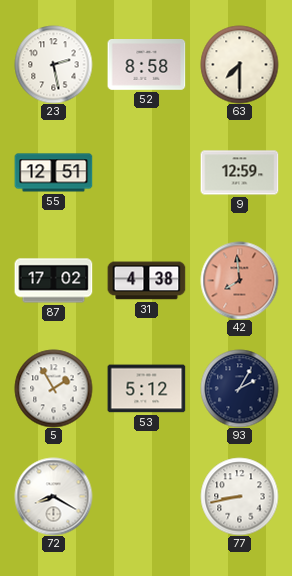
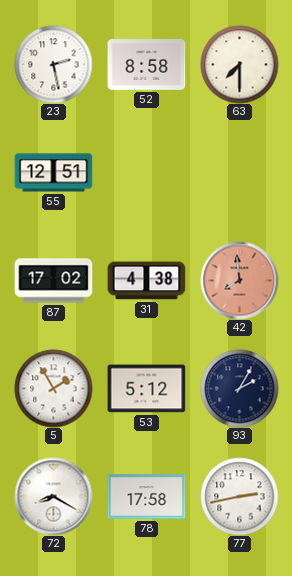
9: 12:59 -> none (239, 173)
78: none -> 17:58 (146, 497)
77: 8:43 -> 2:43 (239, 496)
